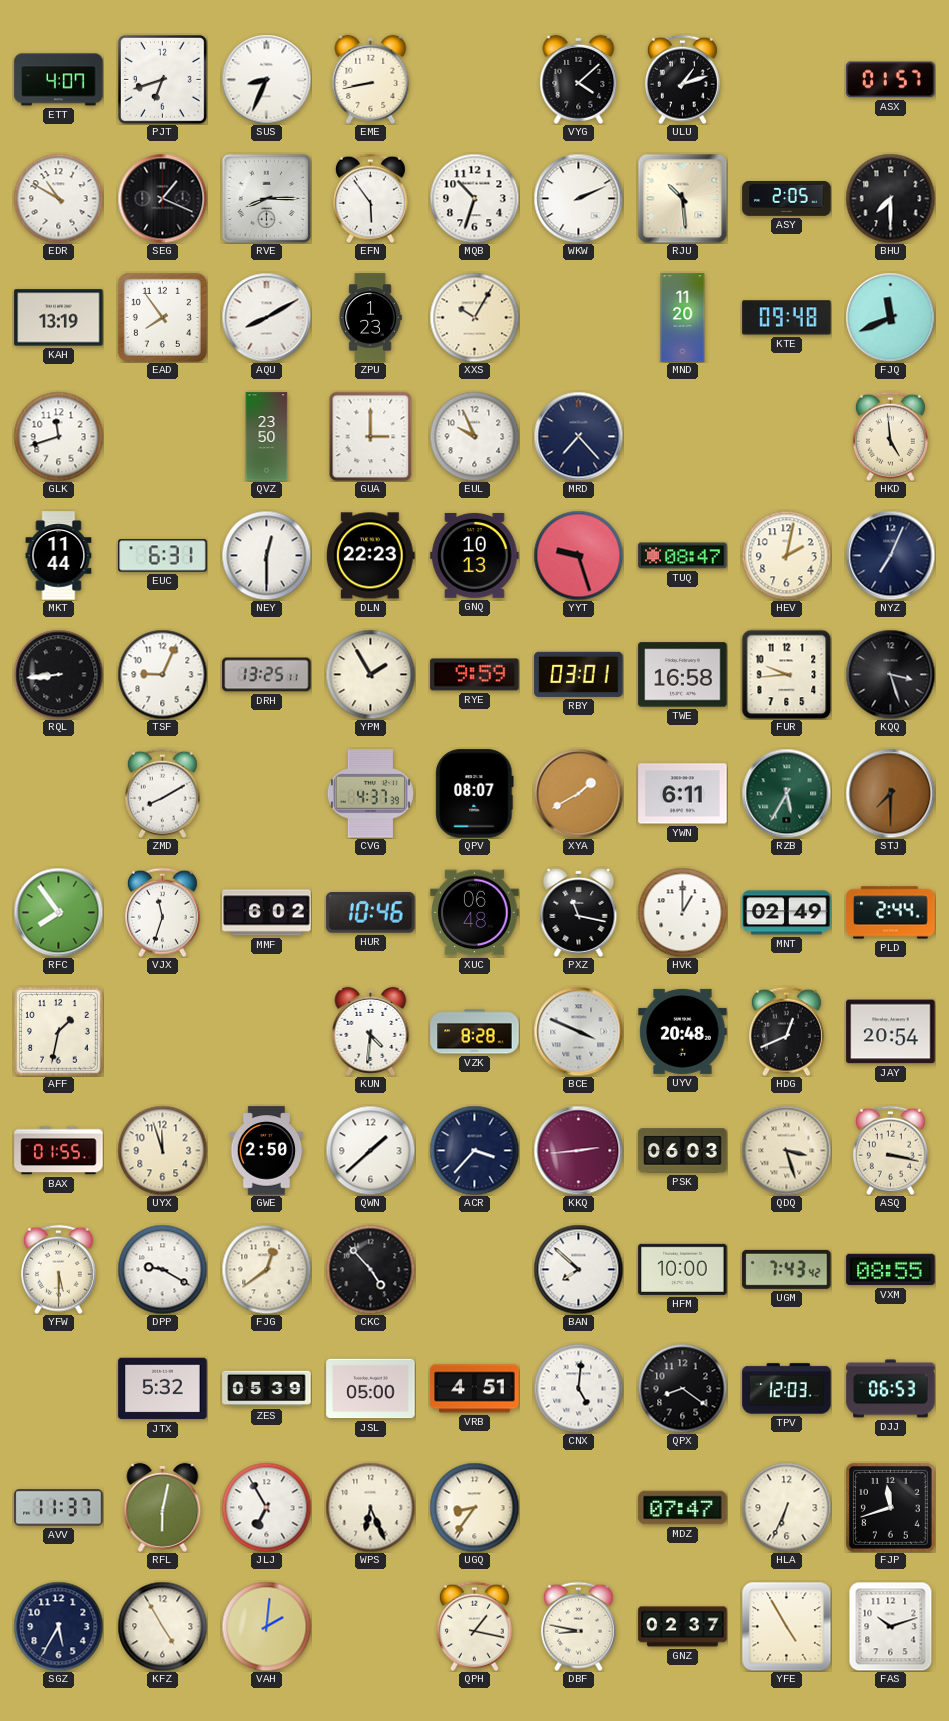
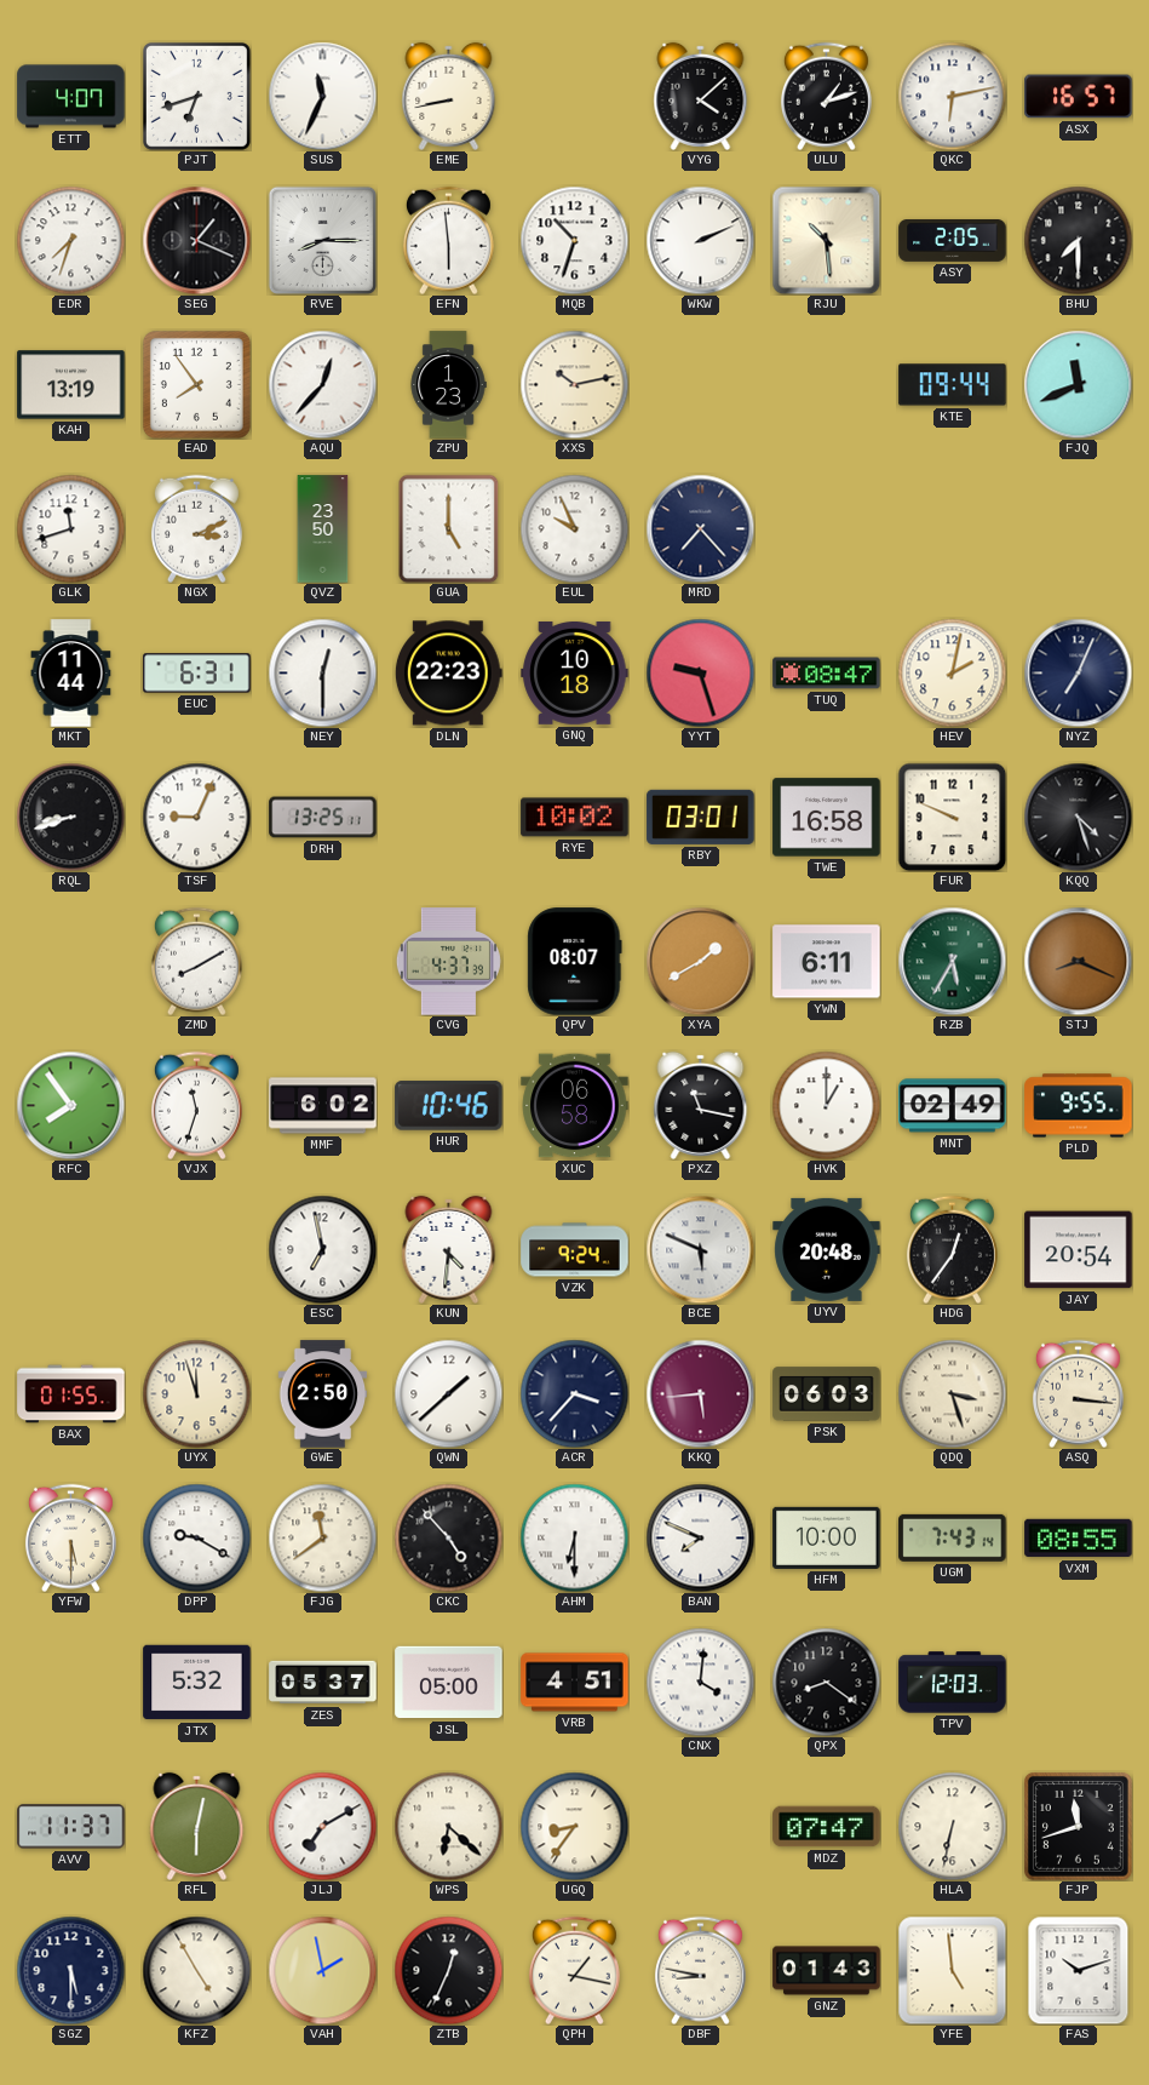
SUS: 8:34 -> 11:34 (322, 96)
QKC: none -> 6:13 (952, 96)
ASX: 01:57 -> 16:57 (1079, 97)
EDR: 10:50 -> 7:33 (70, 240)
EFN: 5:54 -> 5:59 (448, 240)
AQU: 8:10 -> 12:37 (322, 384)
XXS: 10:05 -> 10:13 (574, 384)
MND: 11:20 -> none (683, 318)
KTE: 09:48 -> 09:44 (953, 385)
NGX: none -> 3:11 (196, 528)
GUA: 3:00 -> 5:00 (449, 528)
HKD: 4:59 -> none (890, 436)
GNQ: 10:13 -> 10:18 (575, 672)
RQL: 8:44 -> 8:42 (70, 817)
YPM: 1:55 -> none (370, 674)
RYE: 9:59 -> 10:02 (575, 818)
FUR: 9:44 -> 9:49 (952, 817)
KQQ: 3:27 -> 4:27 (1078, 817)
STJ: 7:30 -> 8:19 (1078, 961)
XUC: 06:48 -> 06:58 (575, 1106)
PLD: 2:44 -> 9:55 (1079, 1106)
AFF: 1:32 -> none (59, 1032)
ESC: none -> 6:58 (322, 1249)
VZK: 8:28 -> 9:24 (575, 1250)
BCE: 3:49 -> 5:49 (700, 1249)
HDG: 12:41 -> 12:36 (952, 1249)
KKQ: 2:44 -> 5:44 (700, 1393)
ASQ: 3:17 -> 3:16 (1078, 1393)
FJG: 12:39 -> 11:39 (322, 1537)
AHM: none -> 6:30 (574, 1537)
BAN: 7:52 -> 7:49 (700, 1537)
UGM: 7:43:42 -> 7:43:14 (953, 1537)
ZES: 05:39 -> 05:37 (323, 1683)
CNX: 5:01 -> 4:01 (700, 1682)
DJJ: 06:53 -> none (891, 1389)
JLJ: 6:55 -> 7:10 (322, 1826)
WPS: 6:26 -> 6:22 (448, 1826)
HLA: 6:34 -> 6:32 (952, 1826)
SGZ: 5:35 -> 5:30 (70, 1970)
VAH: 2:01 -> 1:58 (322, 1970)
ZTB: none -> 12:34 (448, 1970)
GNZ: 02:37 -> 01:43 (827, 1971)
YFE: 4:55 -> 4:59 (952, 1970)
